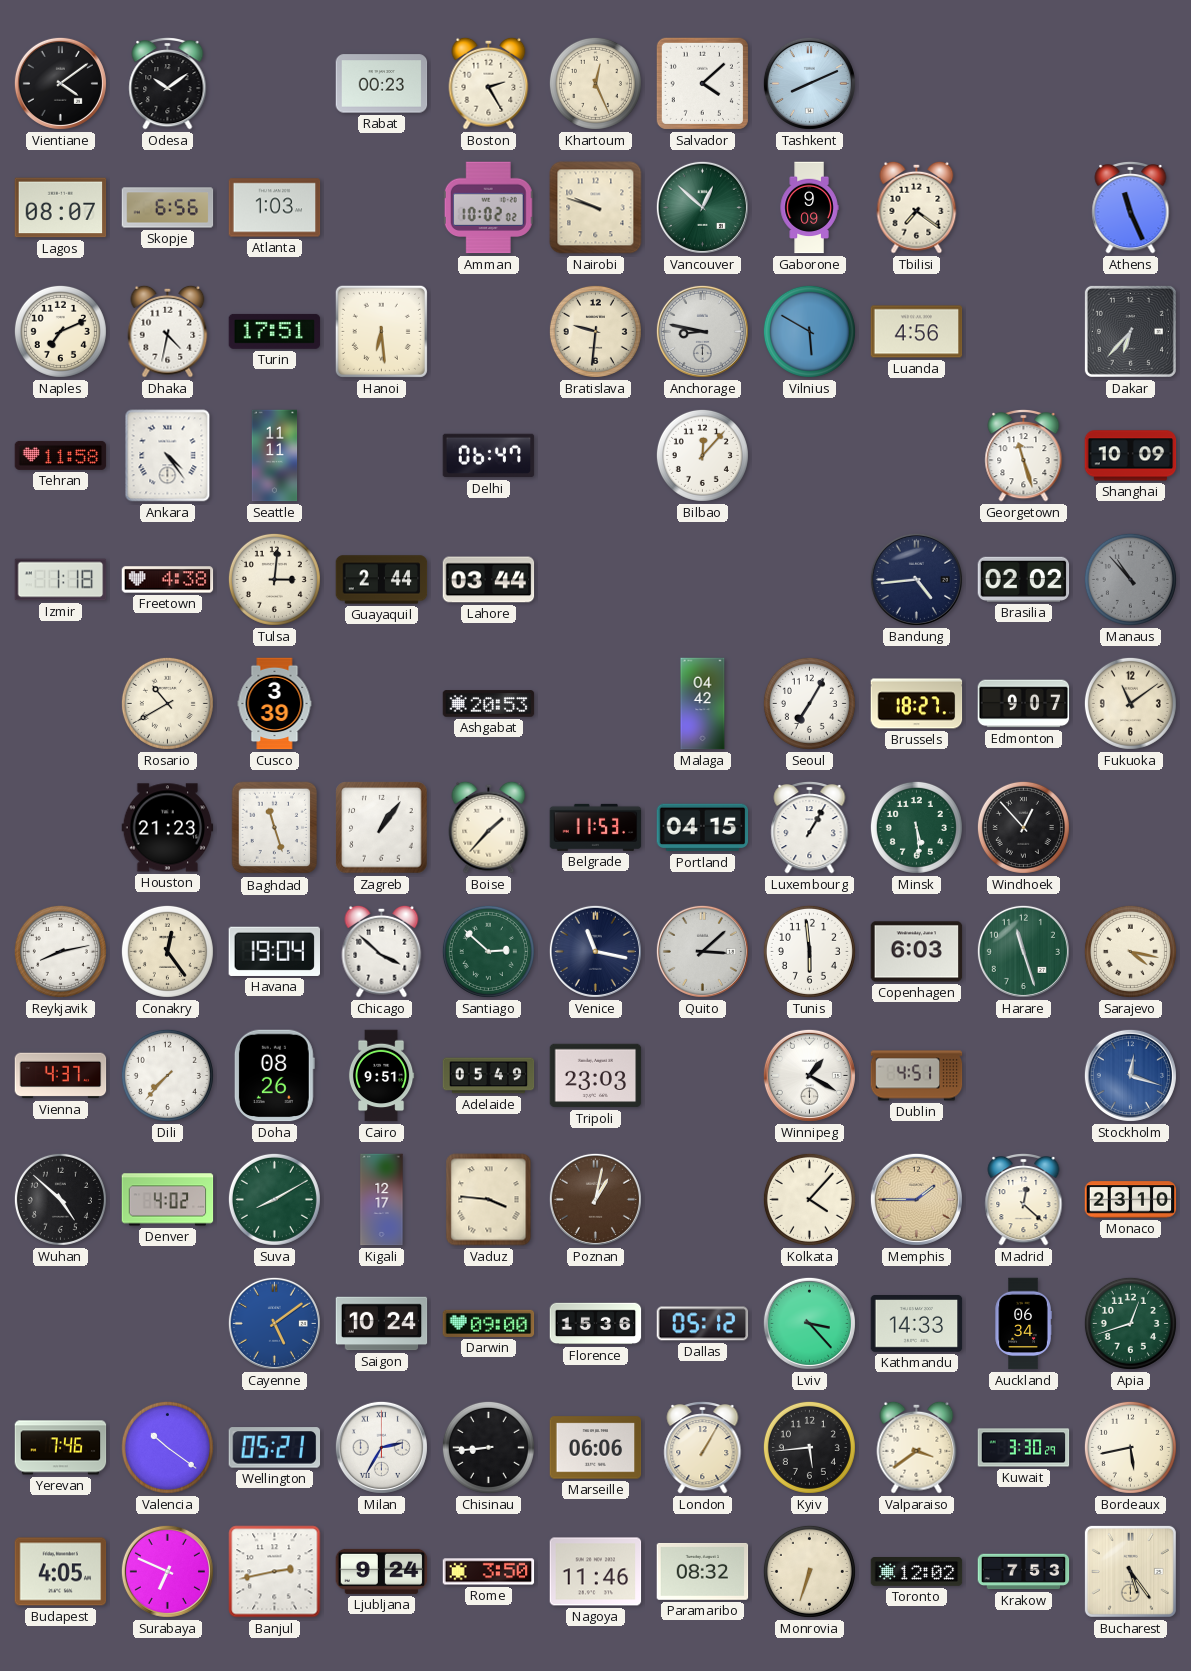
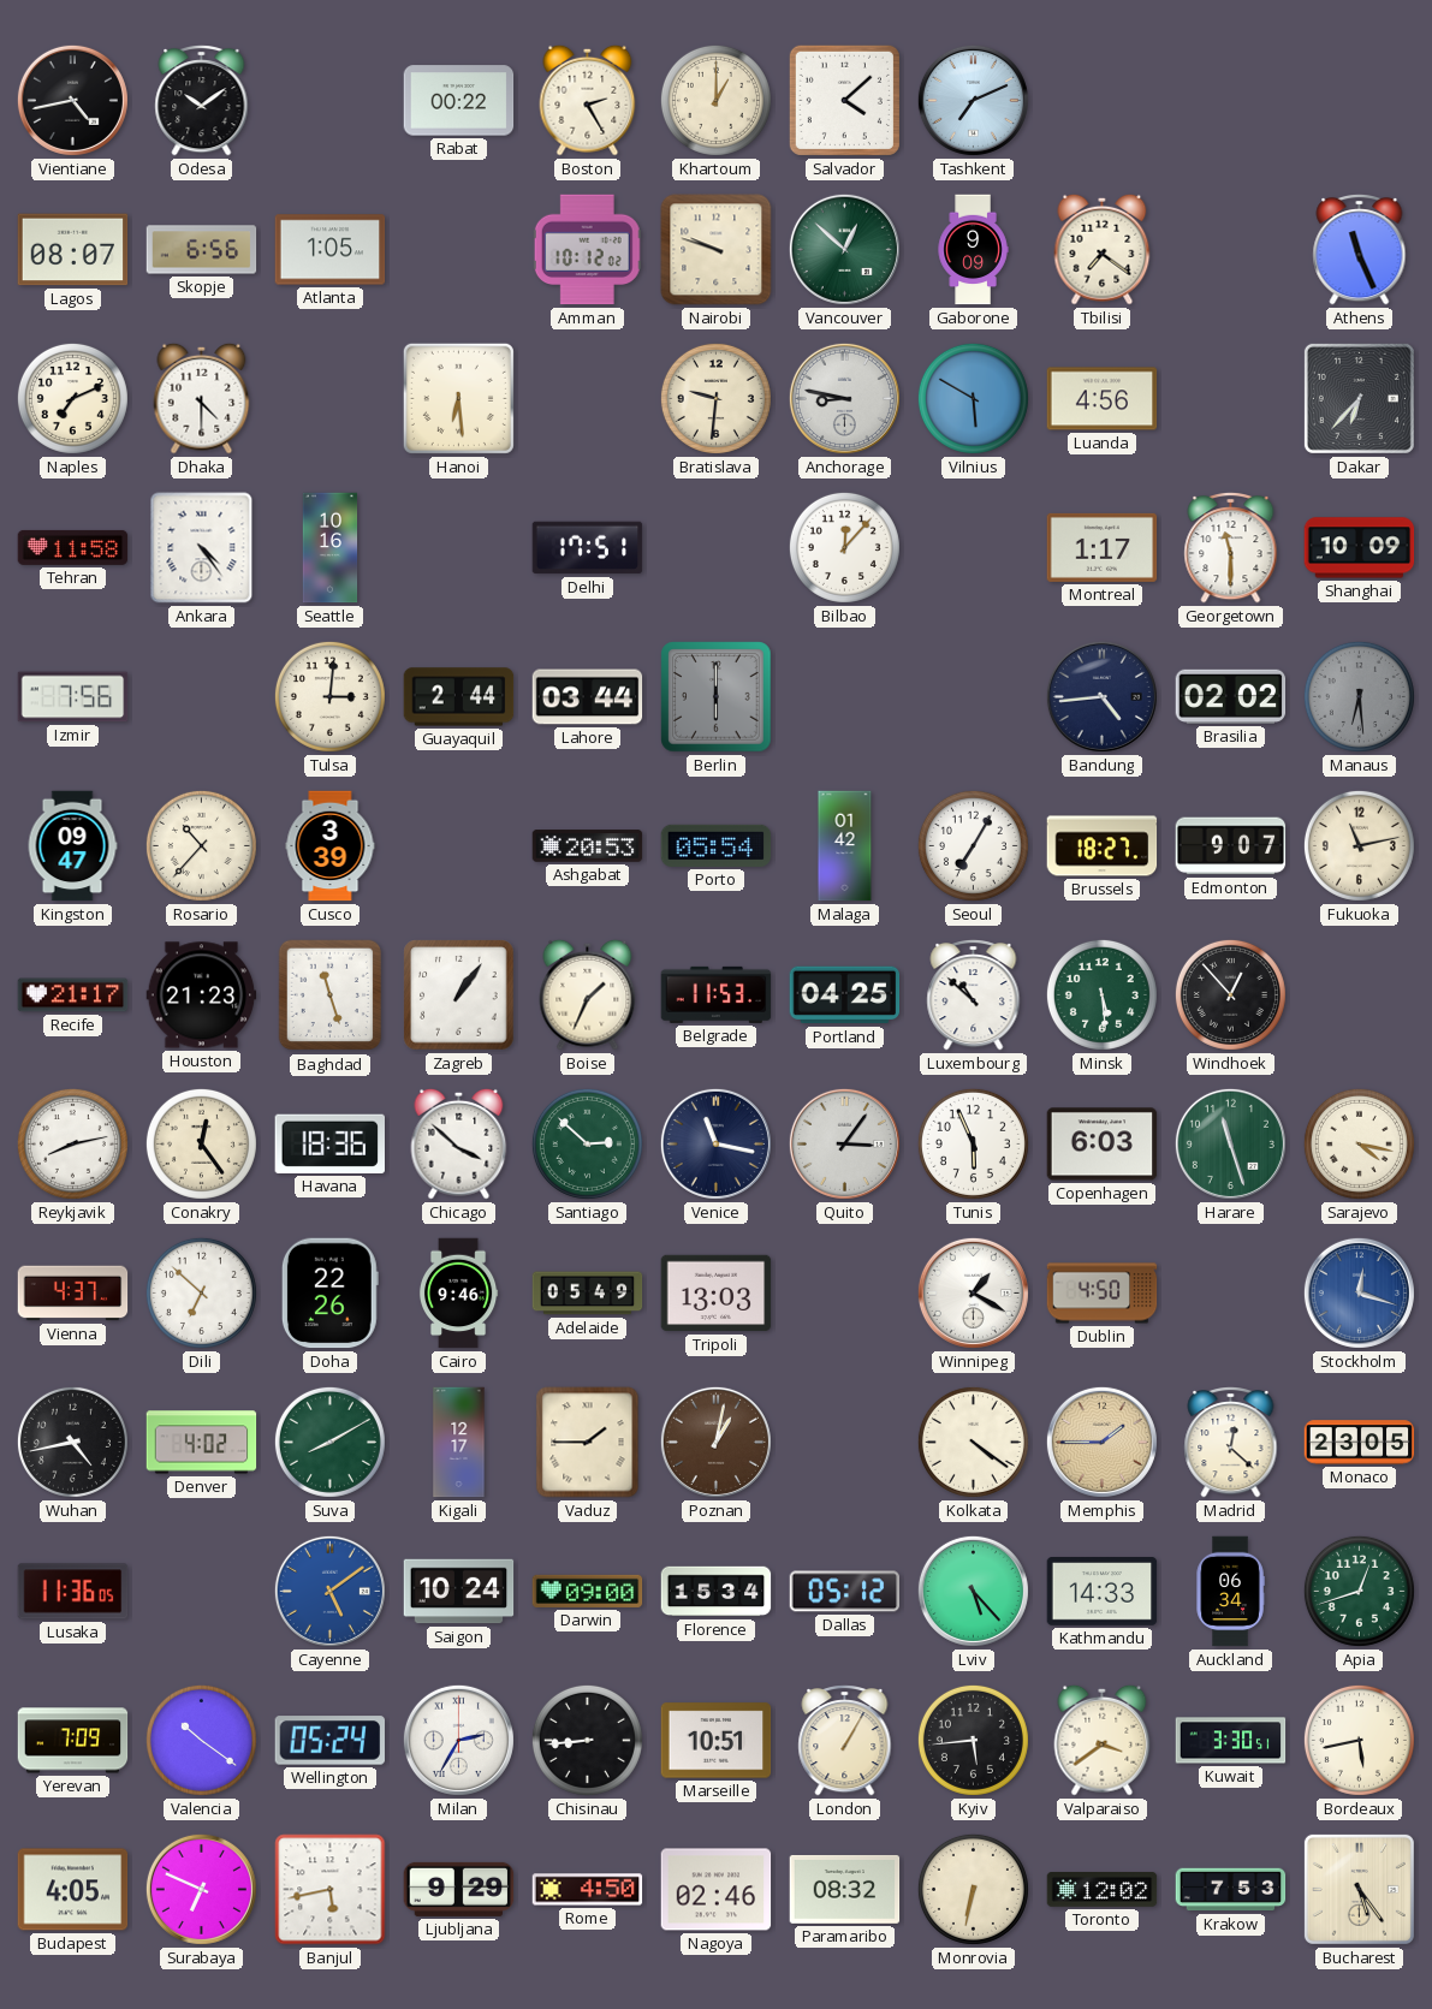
Vientiane: 4:09 -> 4:43 (72, 100)
Rabat: 00:23 -> 00:22 (459, 101)
Khartoum: 12:26 -> 1:00 (715, 100)
Tashkent: 8:11 -> 7:11 (973, 100)
Atlanta: 1:03 -> 1:05 (331, 250)
Amman: 10:02 -> 10:12 (587, 250)
Dhaka: 4:32 -> 4:30 (202, 398)
Turin: 17:51 -> none (275, 331)
Seattle: 11:11 -> 10:16 (331, 548)
Delhi: 06:47 -> 17:51 (588, 548)
Montreal: none -> 1:17 (1103, 547)
Georgetown: 11:27 -> 11:30 (1231, 548)
Izmir: 1:18 -> 7:56 (73, 697)
Freetown: 4:38 -> none (168, 580)
Berlin: none -> 6:00 (717, 697)
Manaus: 10:53 -> 6:29 (1359, 696)
Kingston: none -> 09:47 (72, 846)
Rosario: 10:40 -> 10:37 (201, 845)
Porto: none -> 05:54 (717, 845)
Malaga: 04:42 -> 01:42 (845, 846)
Fukuoka: 11:09 -> 11:13 (1359, 845)
Recife: none -> 21:17 (73, 995)
Boise: 1:37 -> 1:34 (588, 994)
Portland: 04:15 -> 04:25 (845, 995)
Luxembourg: 1:05 -> 10:52 (974, 995)
Havana: 19:04 -> 18:36 (329, 1143)
Quito: 3:08 -> 3:06 (844, 1143)
Tunis: 5:59 -> 5:56 (973, 1143)
Dili: 7:37 -> 6:52 (201, 1292)
Doha: 08:26 -> 22:26 (329, 1294)
Cairo: 9:51 -> 9:46 (458, 1294)
Tripoli: 23:03 -> 13:03 (717, 1294)
Dublin: 4:51 -> 4:50 (1103, 1294)
Wuhan: 4:52 -> 4:43 (72, 1442)
Vaduz: 3:46 -> 1:45 (588, 1443)
Kolkata: 4:07 -> 4:21 (973, 1442)
Monaco: 23:10 -> 23:05 (1360, 1443)
Lusaka: none -> 11:36 (73, 1592)
Florence: 15:36 -> 15:34 (717, 1592)
Lviv: 3:23 -> 5:23 (973, 1591)
Yerevan: 7:46 -> 7:09 (73, 1741)
Wellington: 05:21 -> 05:24 (331, 1741)
Marseille: 06:06 -> 10:51 (717, 1741)
Kuwait: 3:30:29 -> 3:30:51 (1231, 1741)
Banjul: 2:43 -> 5:43 (331, 1890)
Ljubljana: 9:24 -> 9:29 (459, 1889)
Rome: 3:50 -> 4:50 (588, 1890)
Nagoya: 11:46 -> 02:46 (717, 1890)
Monrovia: 6:33 -> 6:32 (973, 1889)
